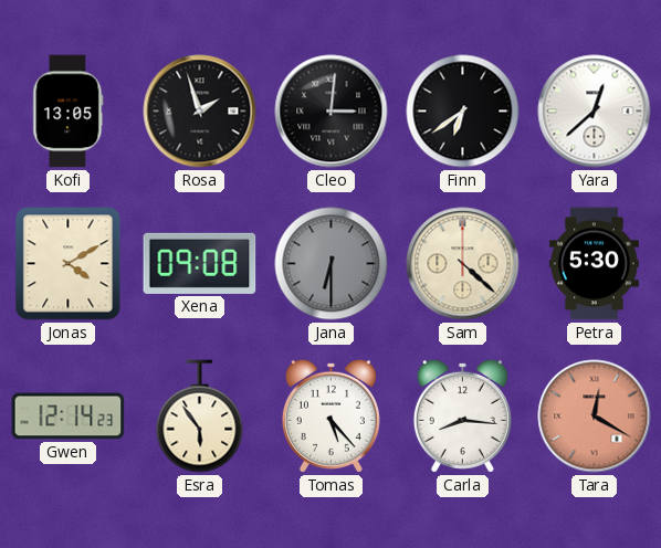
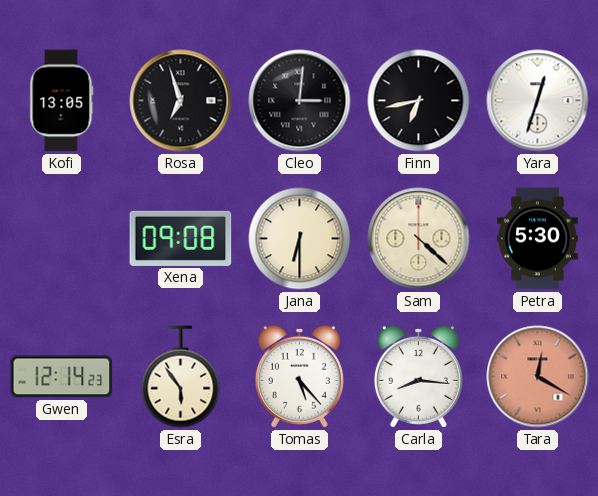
Rosa: 1:57 -> 6:57 (181, 101)
Finn: 6:39 -> 6:43 (419, 101)
Yara: 12:38 -> 12:33 (538, 101)
Jonas: 4:10 -> none (69, 264)
Jana dial: grey -> cream (300, 239)
